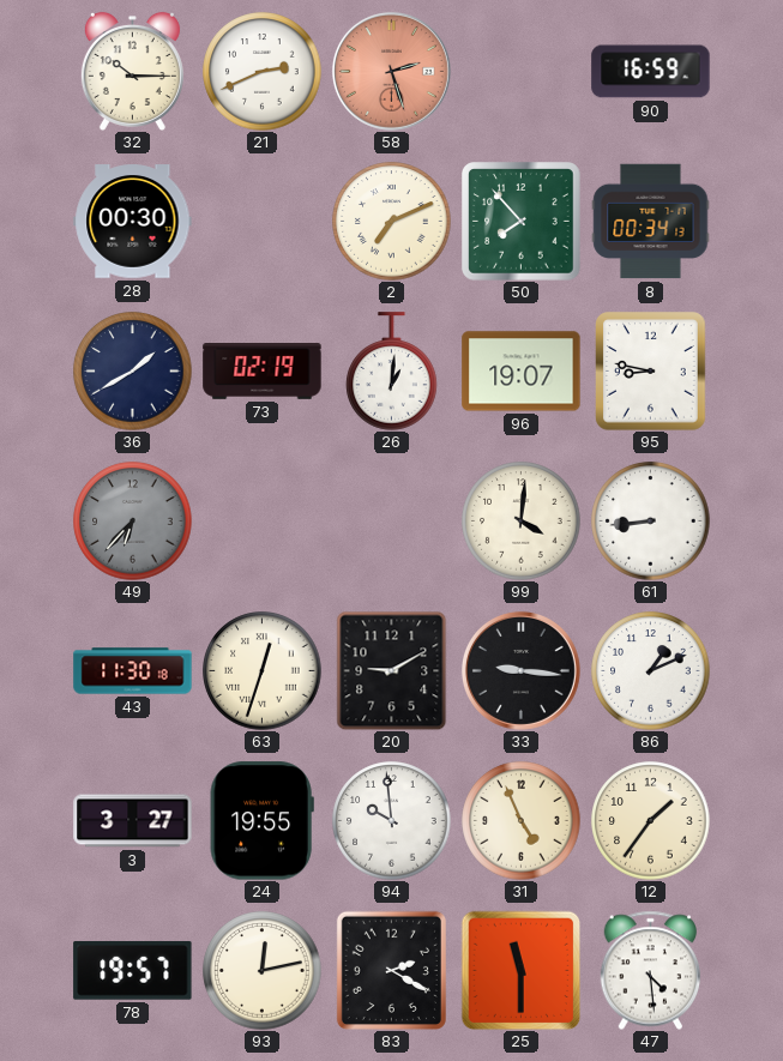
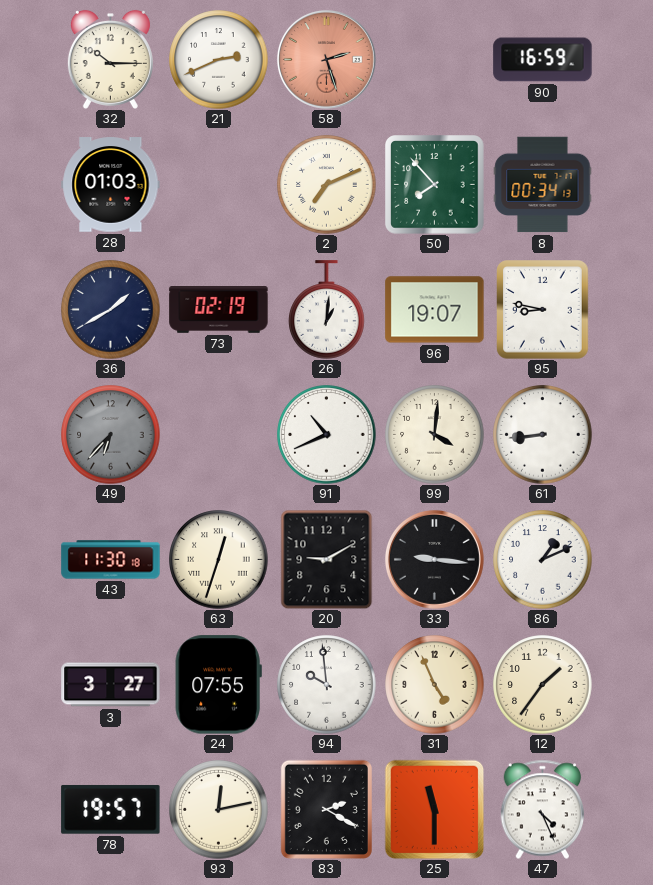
28: 00:30 -> 01:03 (111, 185)
91: none -> 10:41 (327, 435)
24: 19:55 -> 07:55 (218, 685)
47: 4:29 -> 4:26 (543, 809)
